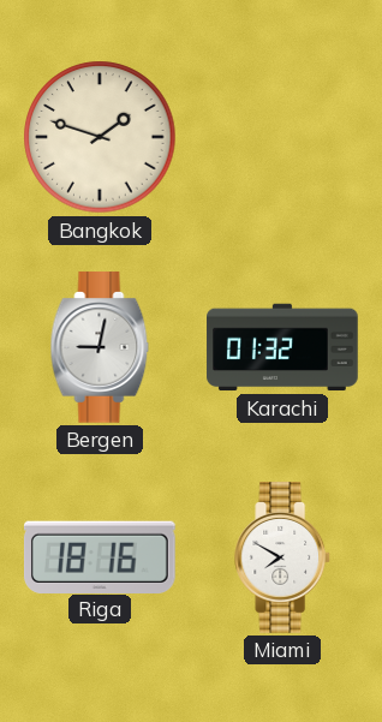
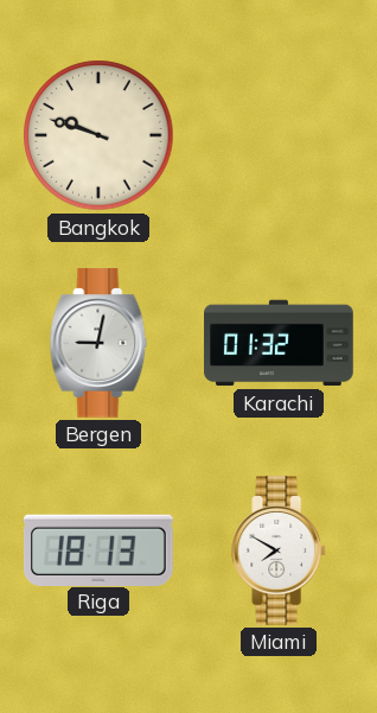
Bangkok: 1:48 -> 9:48 (98, 135)
Riga: 18:16 -> 18:13 (98, 549)
